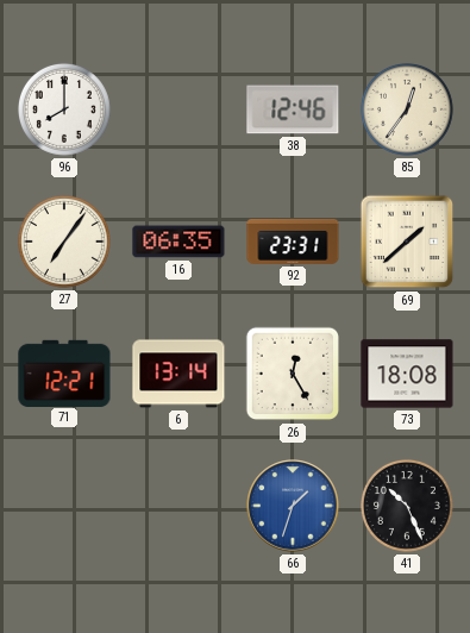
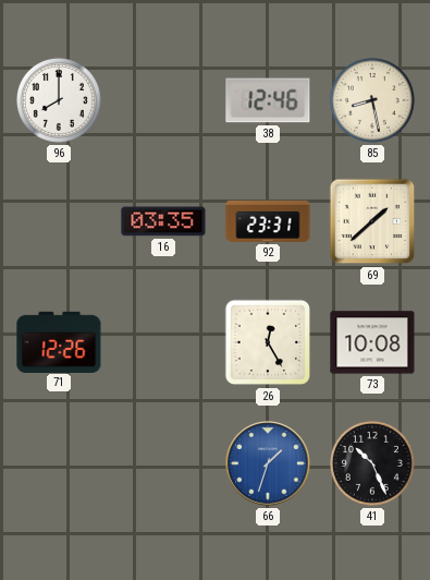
85: 12:36 -> 8:28 (372, 100)
27: 7:06 -> none (64, 242)
16: 06:35 -> 03:35 (163, 221)
71: 12:21 -> 12:26 (59, 341)
6: 13:14 -> none (178, 374)
73: 18:08 -> 10:08 (372, 342)
